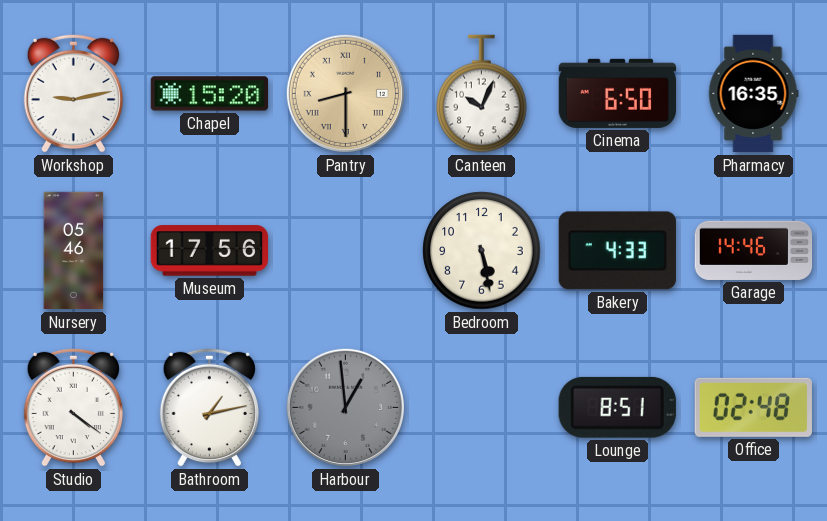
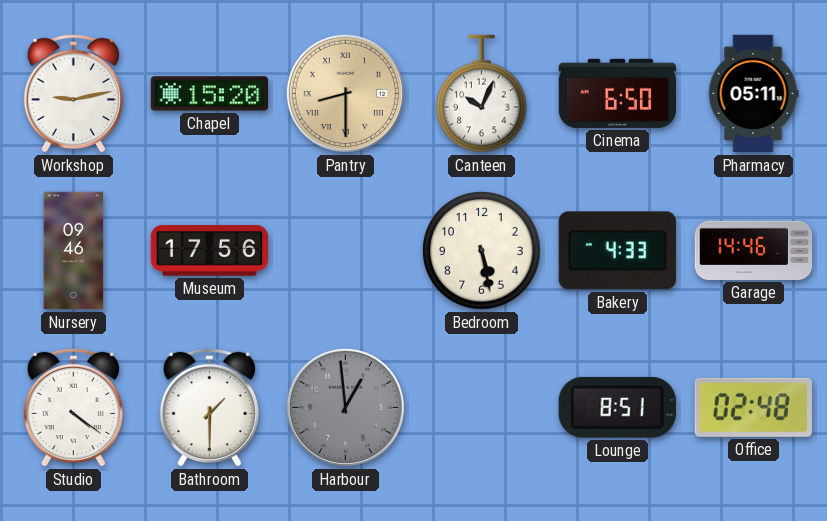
Pharmacy: 16:35 -> 05:11 (753, 94)
Nursery: 05:46 -> 09:46 (74, 251)
Bathroom: 1:13 -> 1:30 (209, 407)
